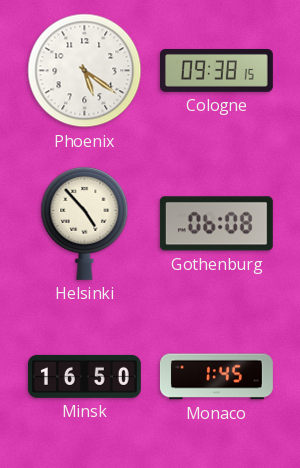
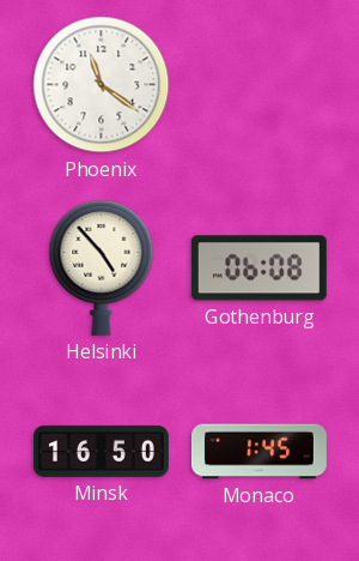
Phoenix: 5:21 -> 11:21 (102, 85)
Cologne: 09:38 -> none (216, 70)
